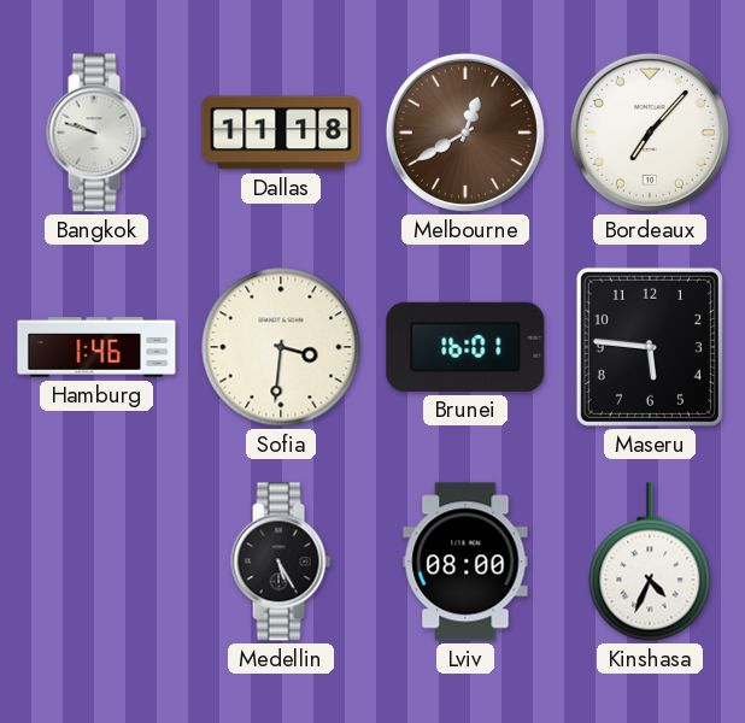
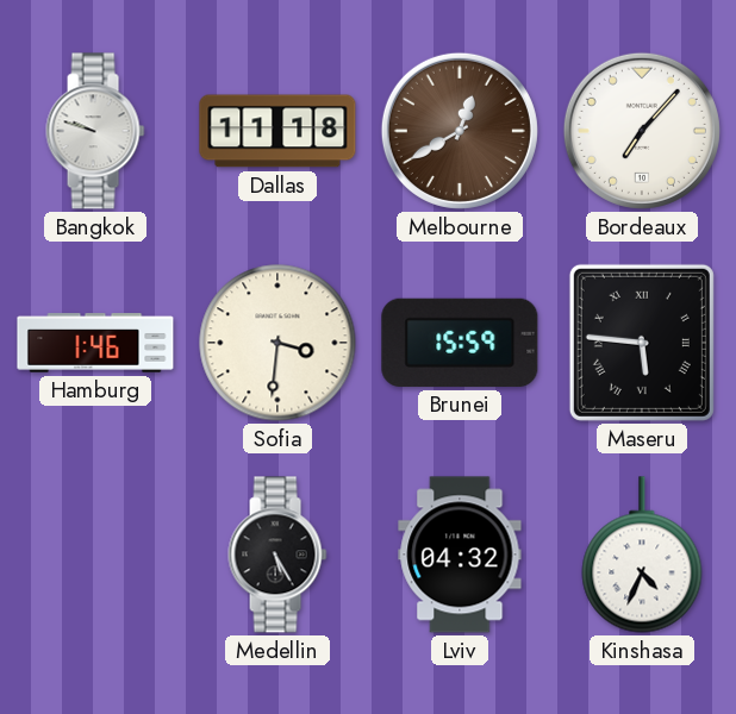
Brunei: 16:01 -> 15:59 (460, 343)
Maseru numerals: Arabic -> Roman (642, 343)
Lviv: 08:00 -> 04:32 (460, 555)
